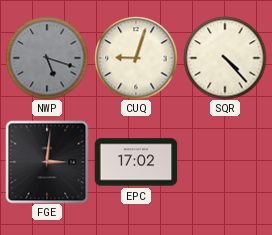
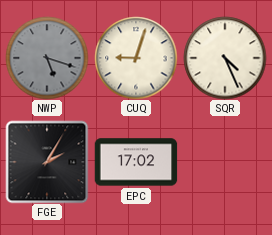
SQR: 4:23 -> 4:26 (225, 58)
FGE: 3:01 -> 2:05 (47, 162)
